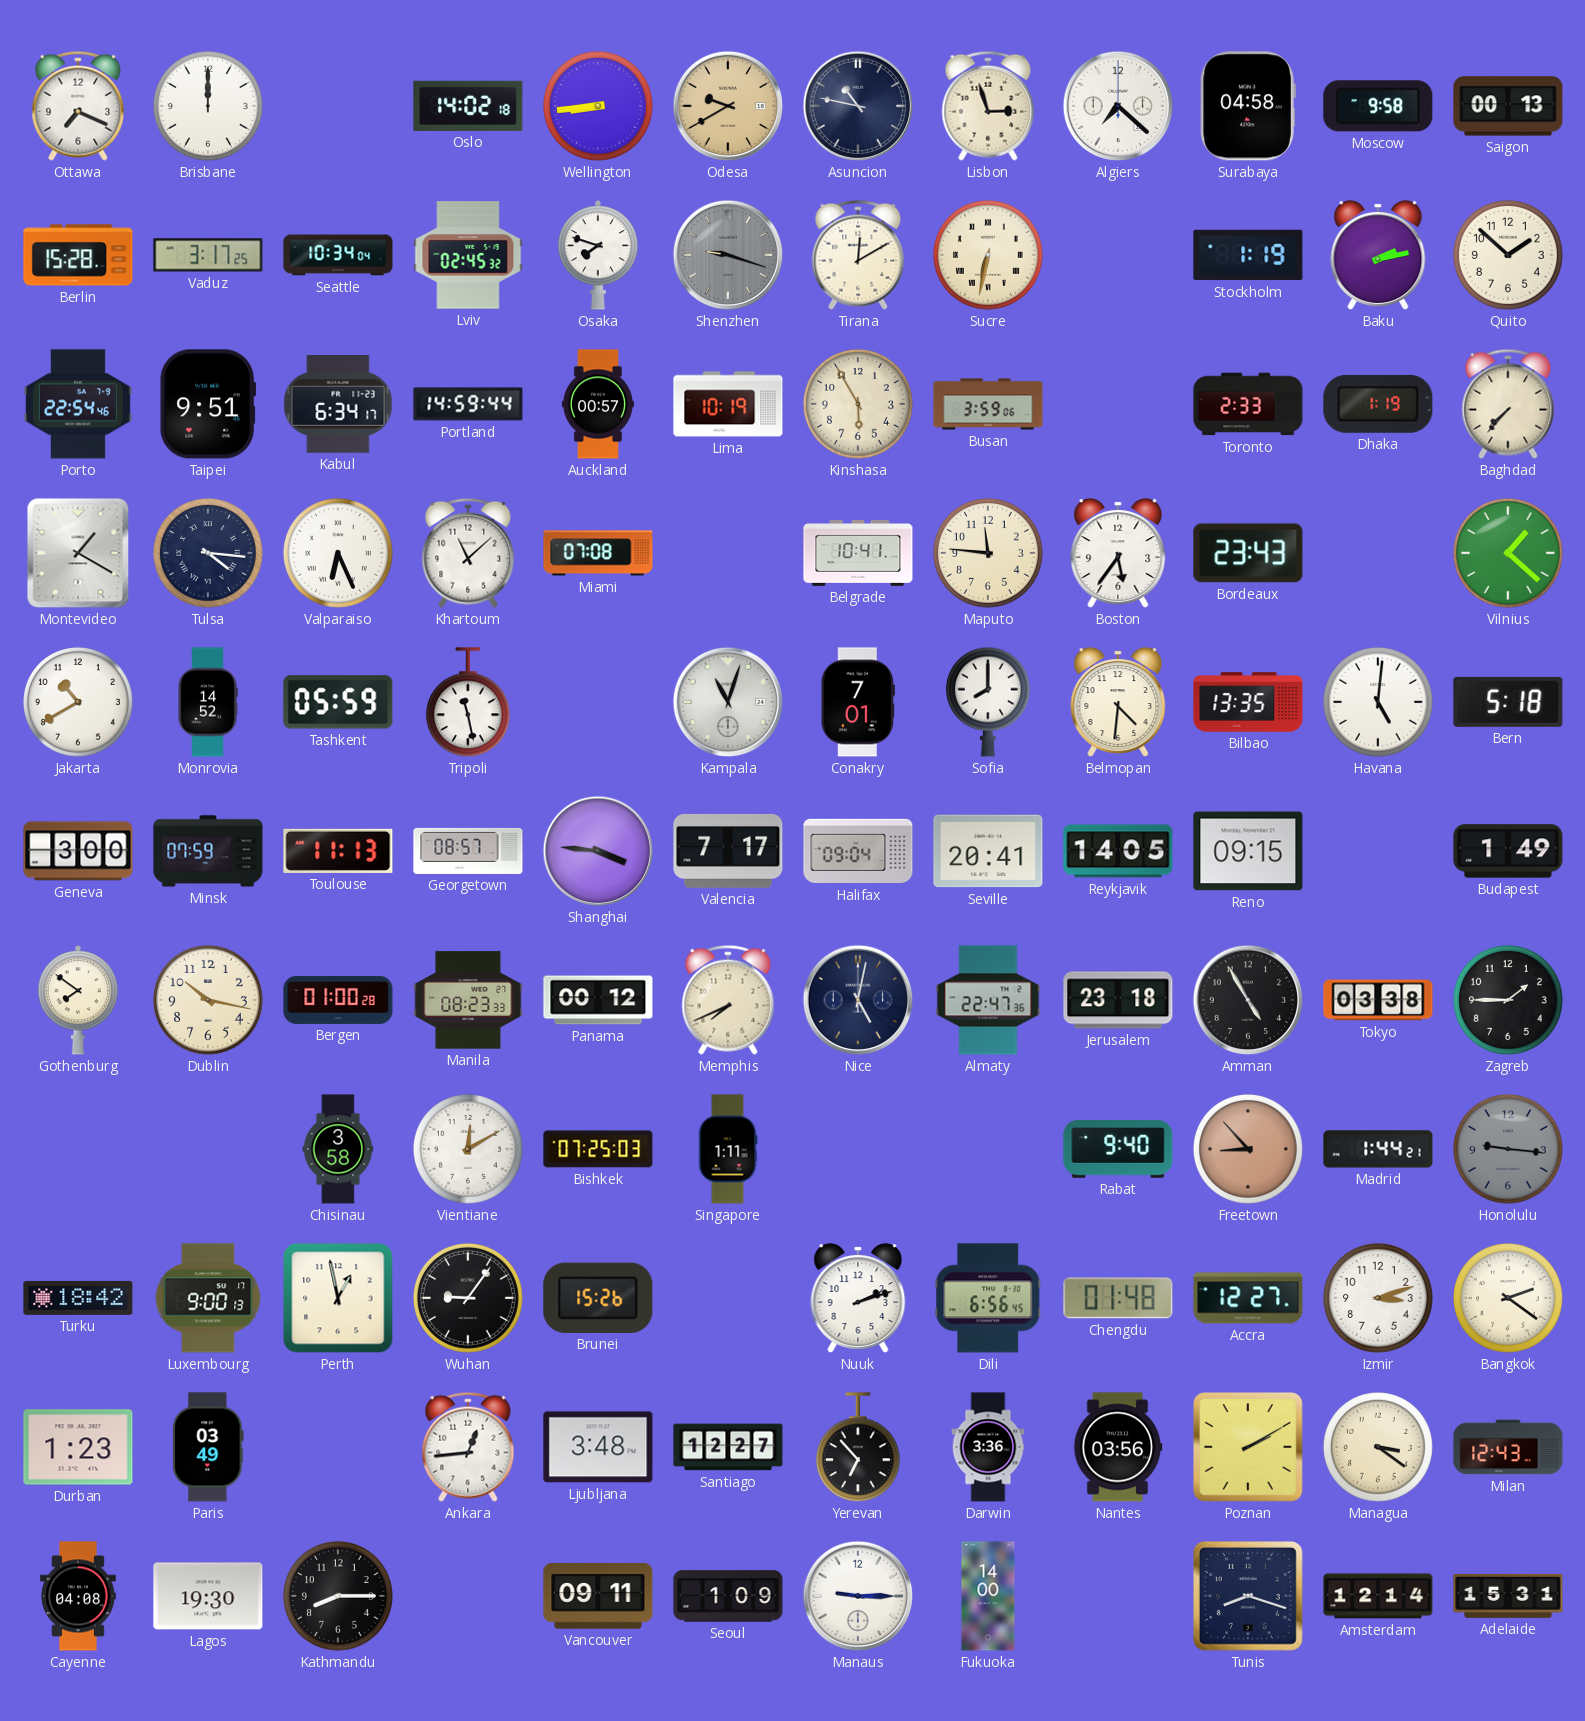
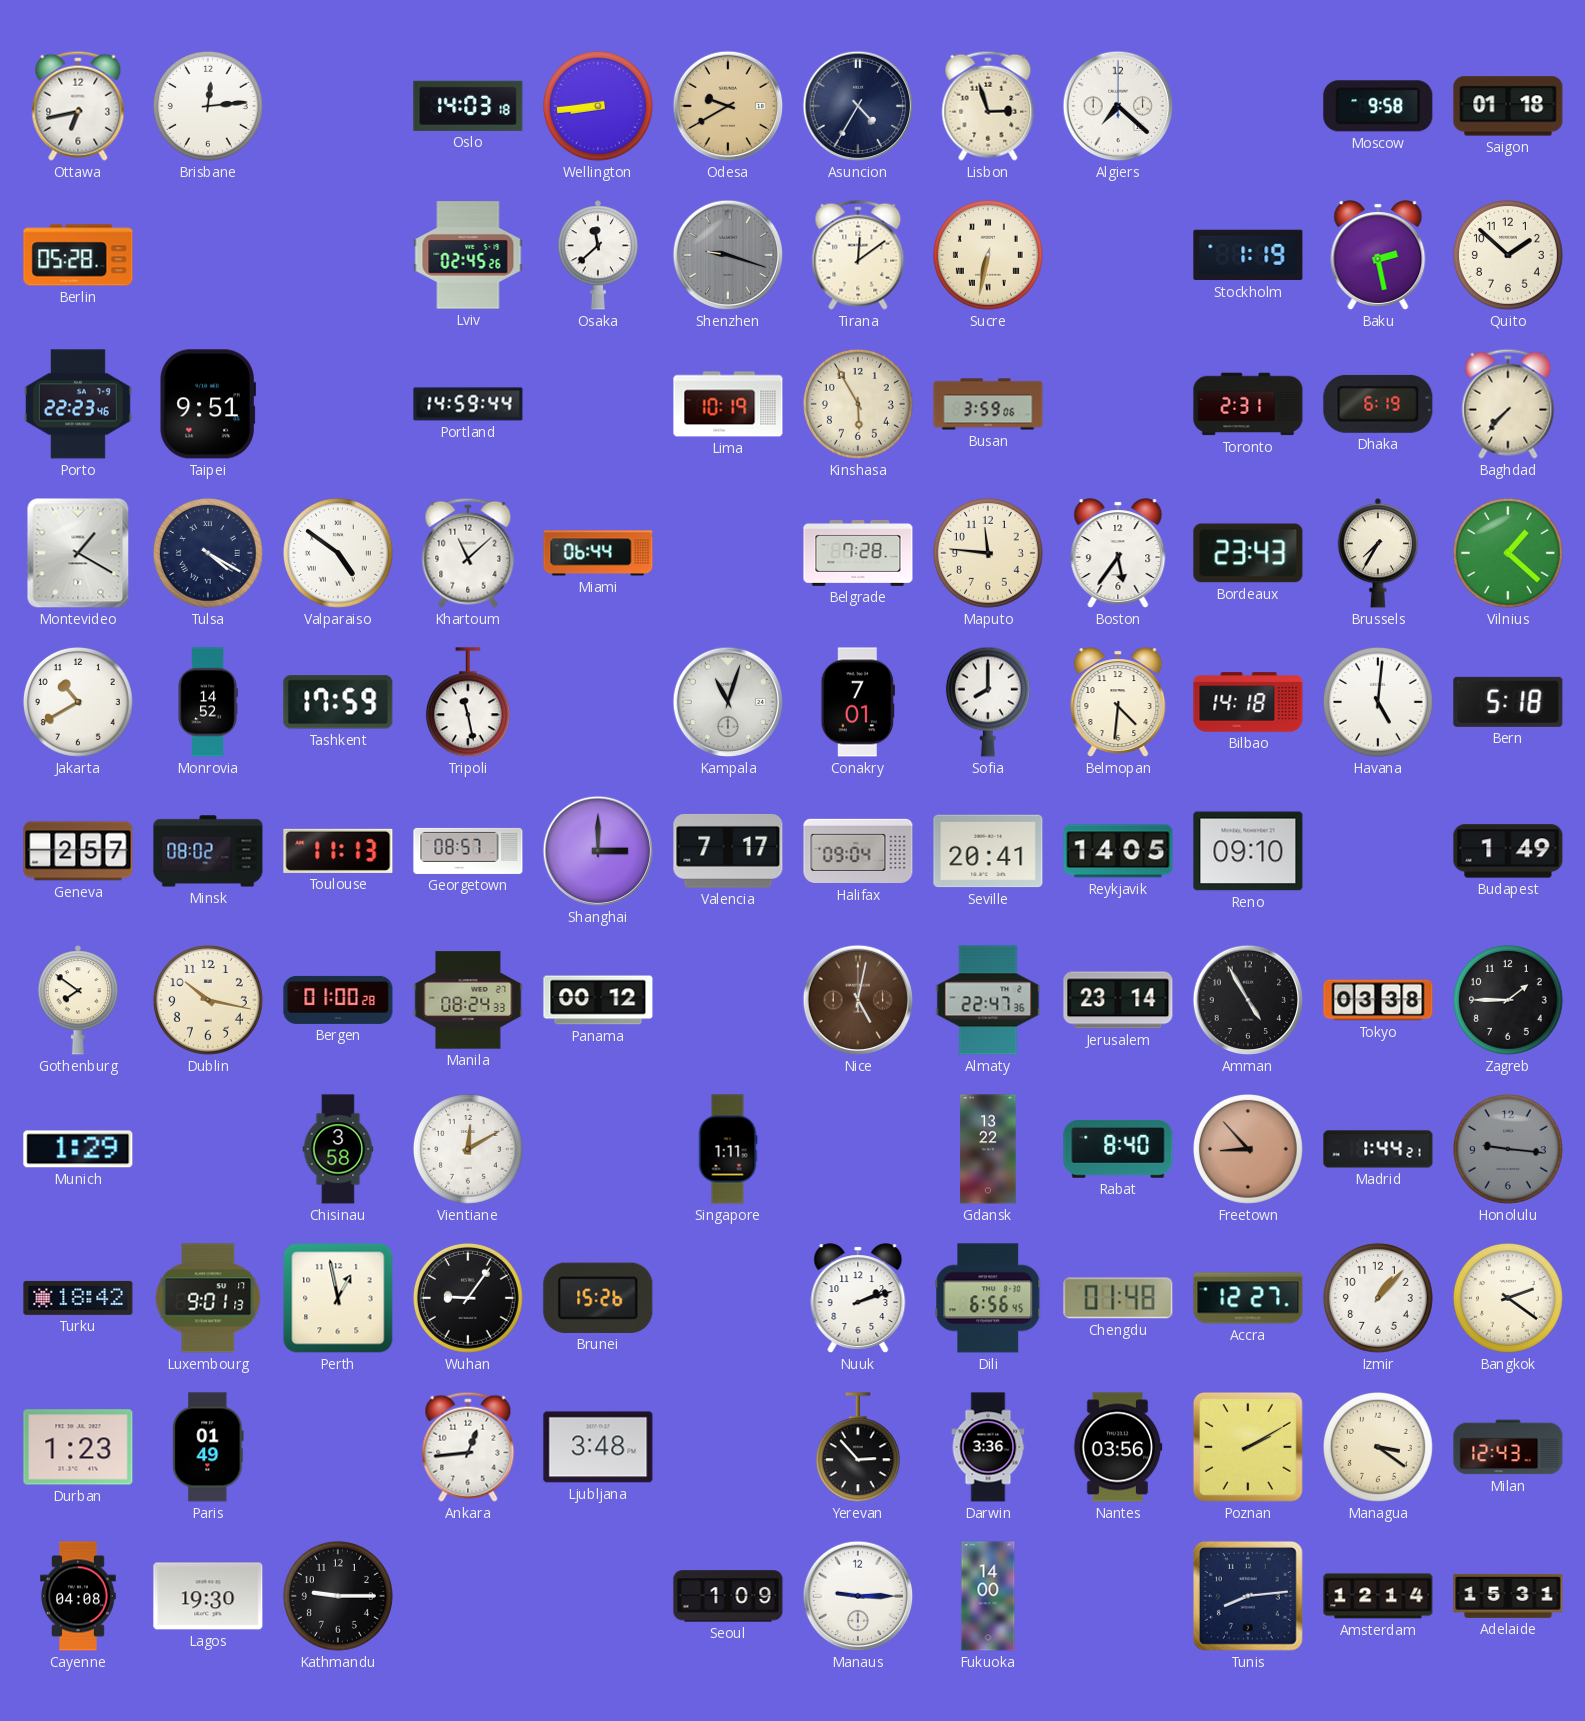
Ottawa: 7:19 -> 6:43 (78, 106)
Brisbane: 12:00 -> 12:14 (208, 106)
Oslo: 14:02 -> 14:03 (468, 106)
Asuncion: 10:47 -> 4:35 (858, 106)
Surabaya: 04:58 -> none (1248, 106)
Saigon: 00:13 -> 01:18 (1508, 106)
Berlin: 15:28 -> 05:28 (78, 255)
Vaduz: 3:17 -> none (208, 255)
Seattle: 10:34 -> none (338, 255)
Lviv: 02:45:32 -> 02:45:26 (468, 255)
Osaka: 7:48 -> 11:38 (598, 255)
Tirana: 12:10 -> 12:09 (858, 255)
Baku: 2:13 -> 2:28 (1378, 255)
Porto: 22:54 -> 22:23 (78, 404)
Kabul: 6:34 -> none (338, 404)
Auckland: 00:57 -> none (598, 404)
Toronto: 2:33 -> 2:31 (1248, 404)
Dhaka: 1:19 -> 6:19 (1378, 404)
Tulsa: 4:16 -> 4:20 (208, 553)
Valparaiso: 6:26 -> 4:51 (338, 553)
Miami: 07:08 -> 06:44 (598, 553)
Belgrade: 10:41 -> 7:28 (858, 553)
Brussels: none -> 7:35 (1378, 553)
Tashkent: 05:59 -> 17:59 (338, 702)
Bilbao: 13:35 -> 14:18 (1248, 702)
Geneva: 3:00 -> 2:57 (78, 851)
Minsk: 07:59 -> 08:02 (208, 851)
Shanghai: 3:46 -> 3:00 (598, 851)
Reno: 09:15 -> 09:10 (1248, 851)
Manila: 08:23 -> 08:24 (468, 1000)
Memphis: 7:41 -> none (728, 1000)
Nice dial: navy -> brown (858, 1000)
Jerusalem: 23:18 -> 23:14 (1118, 1000)
Munich: none -> 1:29 (78, 1149)
Bishkek: 07:25 -> none (598, 1149)
Gdansk: none -> 13:22 (988, 1149)
Rabat: 9:40 -> 8:40 (1118, 1149)
Luxembourg: 9:00 -> 9:01 (208, 1298)
Izmir: 3:12 -> 1:07 (1378, 1298)
Paris: 03:49 -> 01:49 (208, 1447)
Santiago: 12:27 -> none (728, 1447)
Yerevan: 6:53 -> 2:53 (858, 1448)
Kathmandu: 8:15 -> 9:15 (338, 1596)
Vancouver: 09:11 -> none (598, 1596)
Tunis: 8:18 -> 8:14 (1248, 1596)
